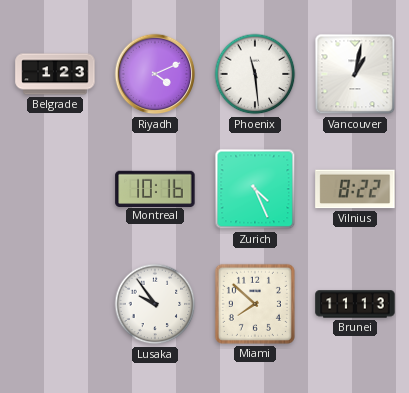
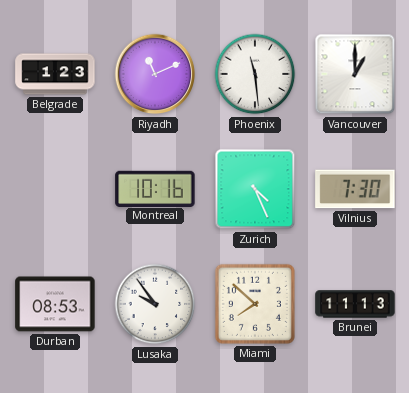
Riyadh: 4:11 -> 11:11 (155, 74)
Vancouver: 1:02 -> 1:00 (355, 74)
Vilnius: 8:22 -> 7:30 (355, 189)
Durban: none -> 08:53 (55, 304)
